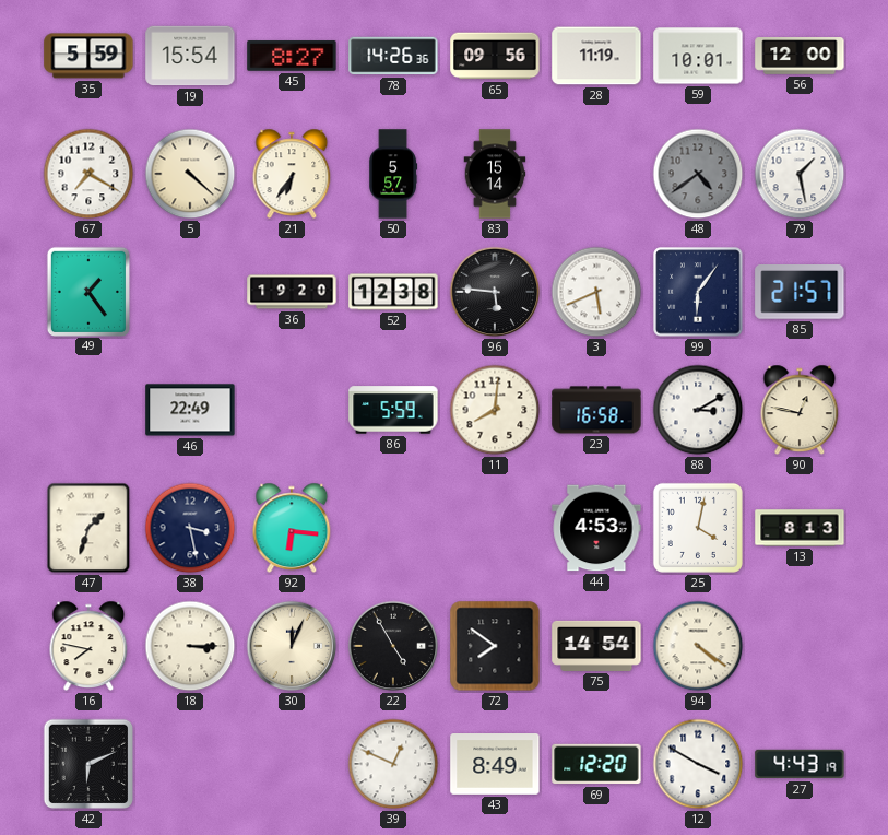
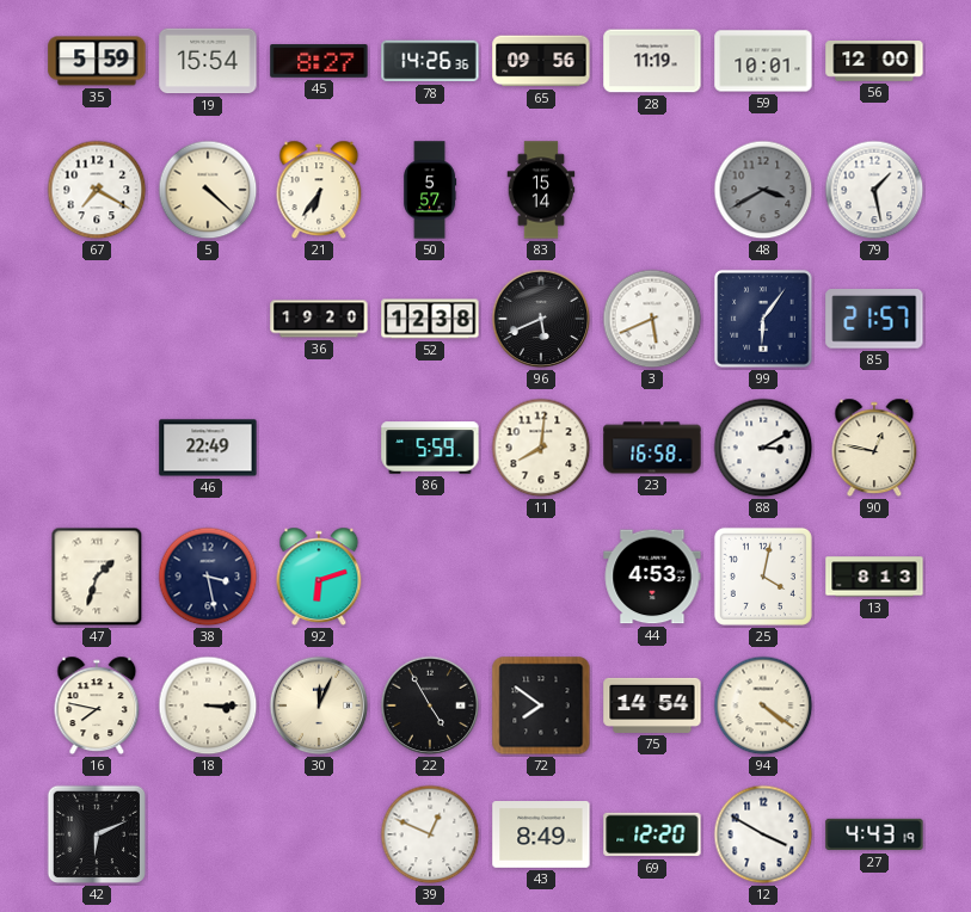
48: 4:39 -> 3:40 (763, 190)
49: 1:24 -> none (87, 291)
96: 5:46 -> 5:41 (541, 319)
92: 6:16 -> 6:12 (319, 577)
